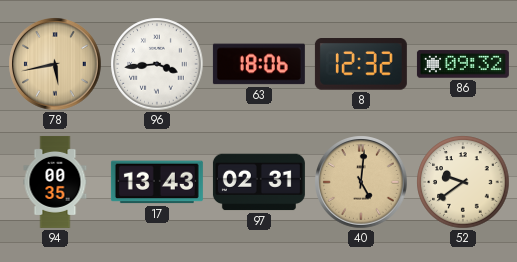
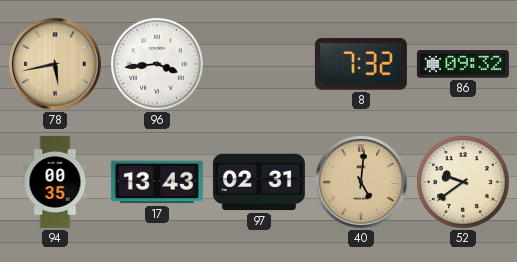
63: 18:06 -> none (259, 64)
8: 12:32 -> 7:32 (361, 64)
